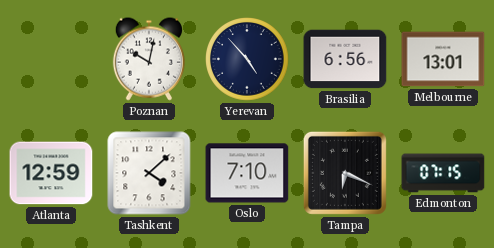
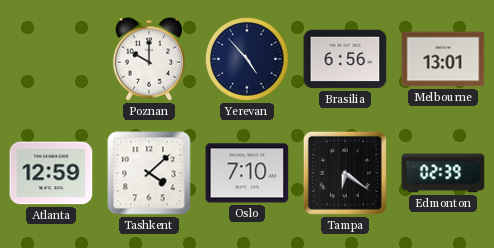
Poznan: 10:02 -> 10:00 (148, 59)
Tampa: 6:19 -> 6:21 (345, 173)
Edmonton: 07:15 -> 02:39 (443, 173)
